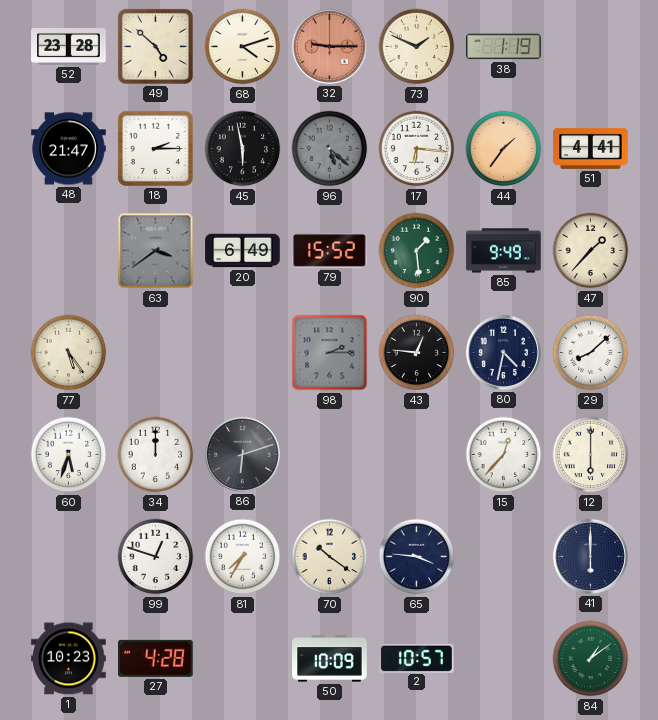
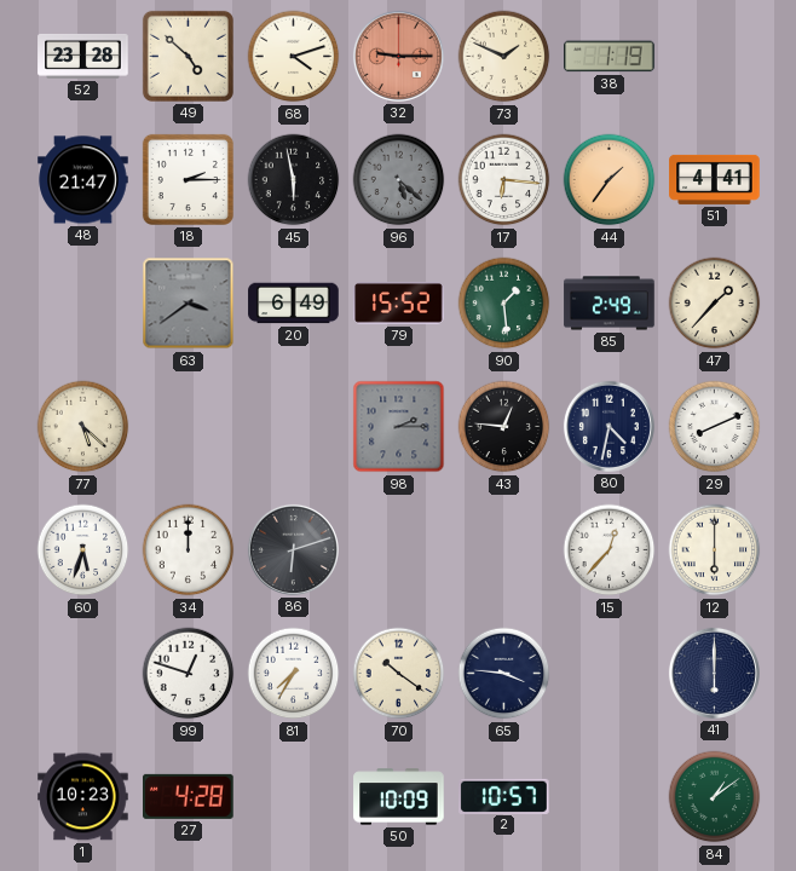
85: 9:49 -> 2:49 (610, 304)
77: 5:24 -> 5:22 (83, 427)
29: 8:08 -> 8:11 (715, 427)
